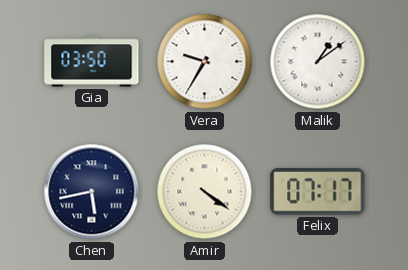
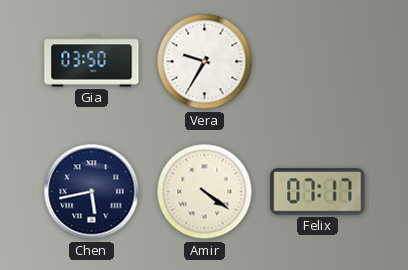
Malik: 1:09 -> none (318, 62)
